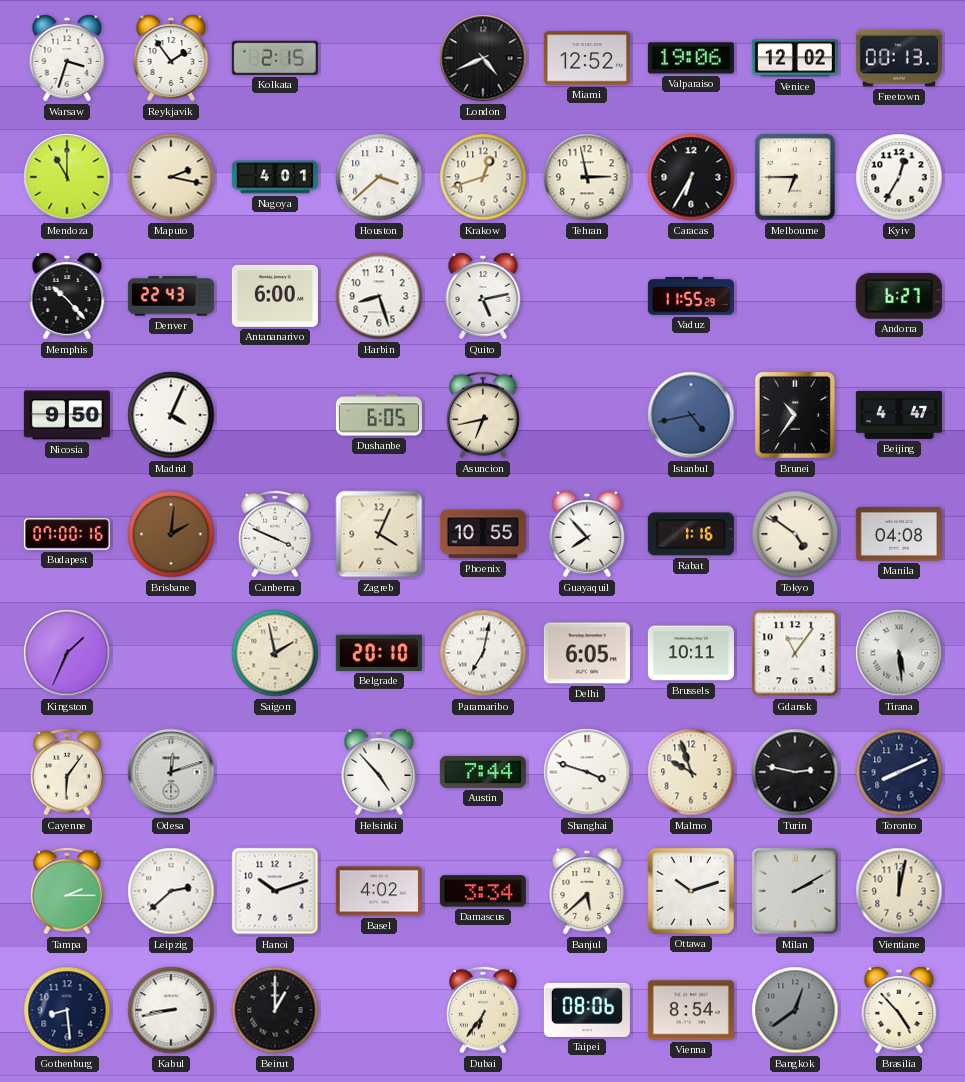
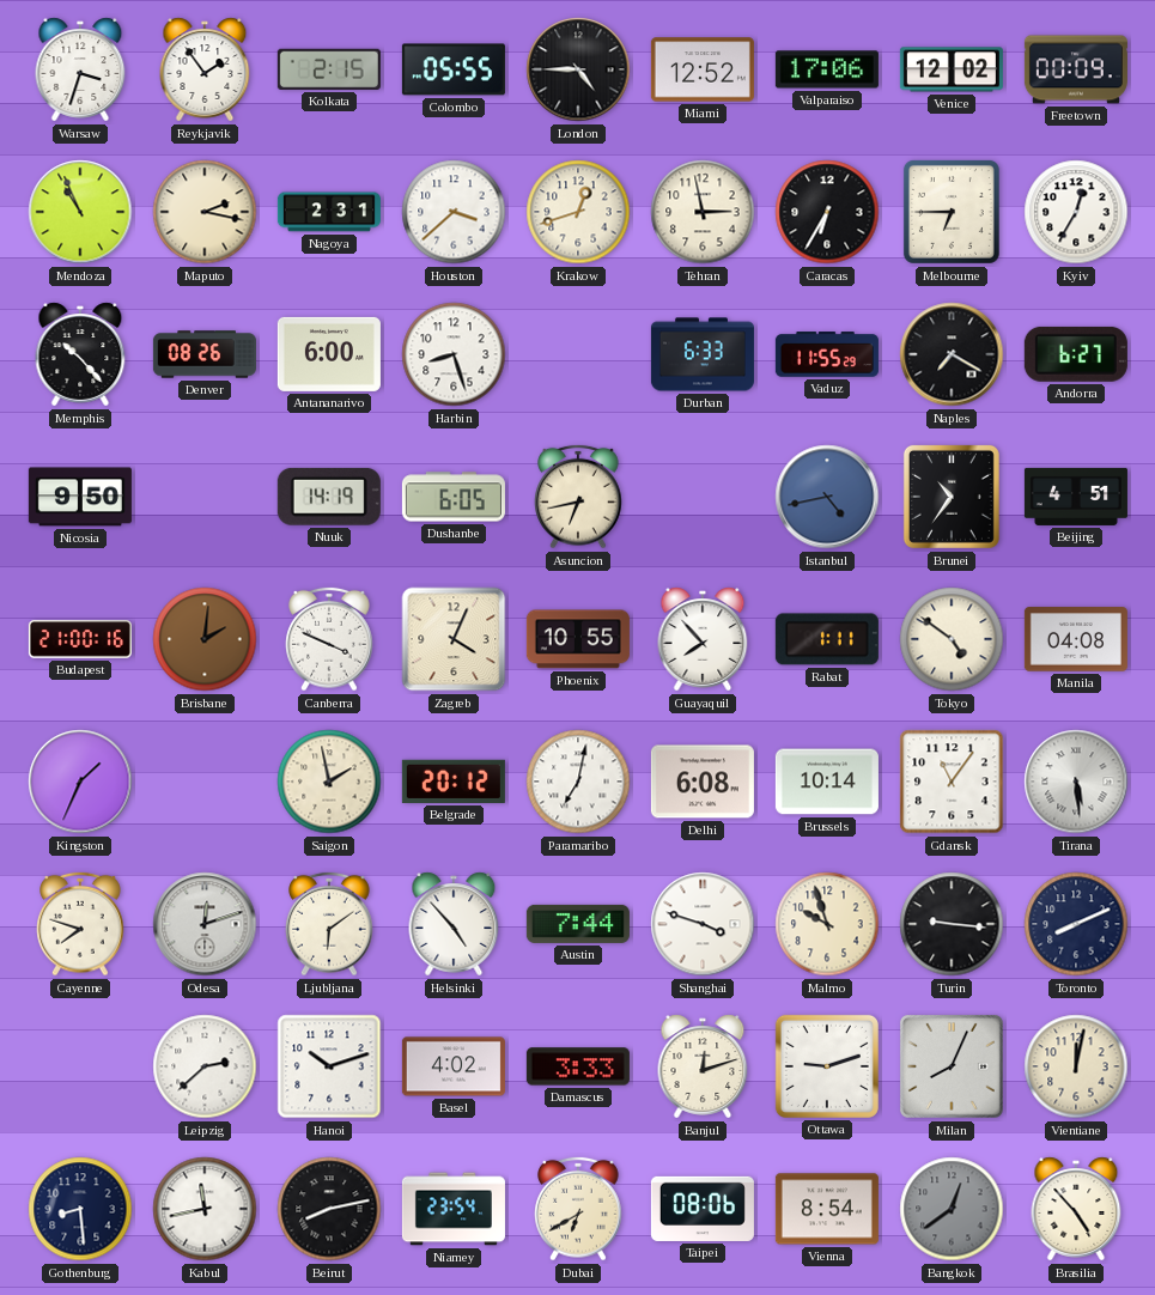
Colombo: none -> 05:55 (454, 69)
London: 4:41 -> 4:45 (578, 69)
Valparaiso: 19:06 -> 17:06 (827, 69)
Freetown: 00:13 -> 00:09 (1076, 69)
Mendoza: 11:00 -> 10:56 (80, 212)
Nagoya: 4:01 -> 2:31 (329, 212)
Denver: 22:43 -> 08:26 (205, 354)
Quito: 5:13 -> none (483, 296)
Durban: none -> 6:33 (703, 354)
Naples: none -> 7:20 (952, 354)
Madrid: 4:04 -> none (171, 415)
Nuuk: none -> 14:19 (329, 497)
Beijing: 4:47 -> 4:51 (1076, 497)
Budapest: 07:00 -> 21:00 (80, 639)
Rabat: 1:16 -> 1:11 (827, 639)
Belgrade: 20:10 -> 20:12 (454, 782)
Delhi: 6:05 -> 6:08 (703, 782)
Brussels: 10:11 -> 10:14 (827, 782)
Cayenne: 6:06 -> 7:48 (80, 924)
Ljubljana: none -> 6:09 (329, 924)
Turin: 2:47 -> 9:16 (952, 924)
Tampa: 2:15 -> none (67, 891)
Damascus: 3:34 -> 3:33 (578, 1066)
Banjul: 5:38 -> 12:12 (703, 1066)
Ottawa: 10:12 -> 9:12 (827, 1066)
Milan: 2:10 -> 8:04 (952, 1066)
Kabul: 8:43 -> 11:43 (205, 1209)
Beirut: 1:00 -> 8:13 (329, 1209)
Niamey: none -> 23:54 (454, 1209)
Dubai: 6:36 -> 6:40 (578, 1209)
